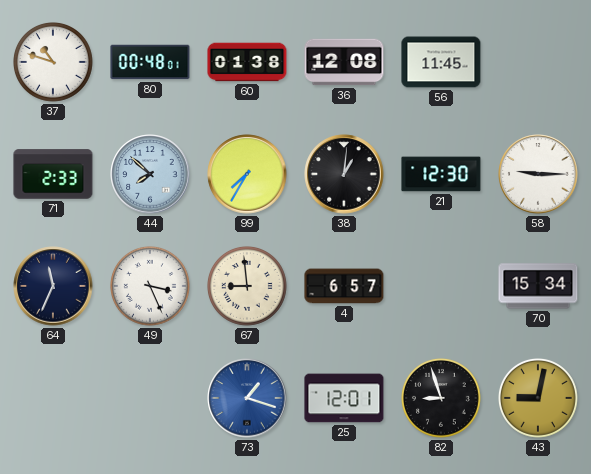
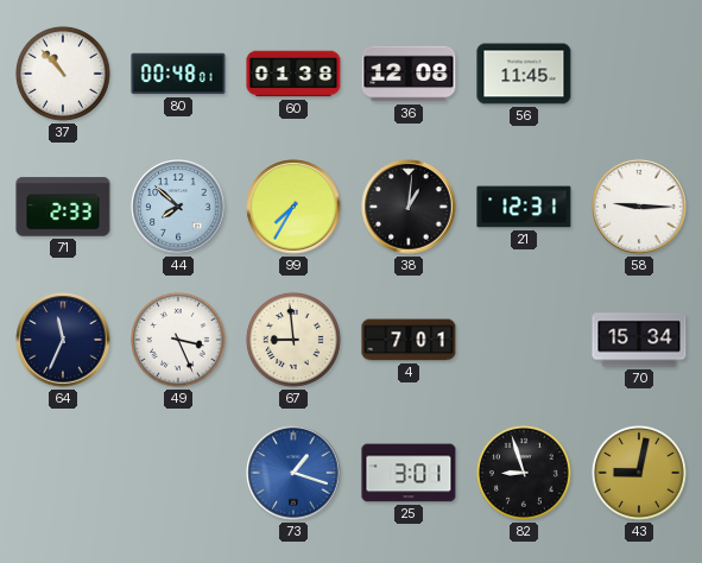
37: 10:48 -> 10:53 (64, 75)
21: 12:30 -> 12:31 (524, 207)
4: 6:57 -> 7:01 (409, 340)
25: 12:01 -> 3:01 (409, 473)
